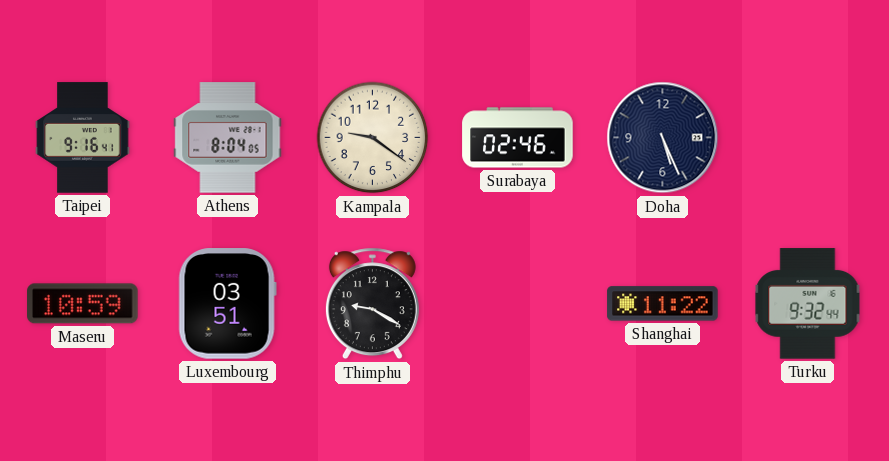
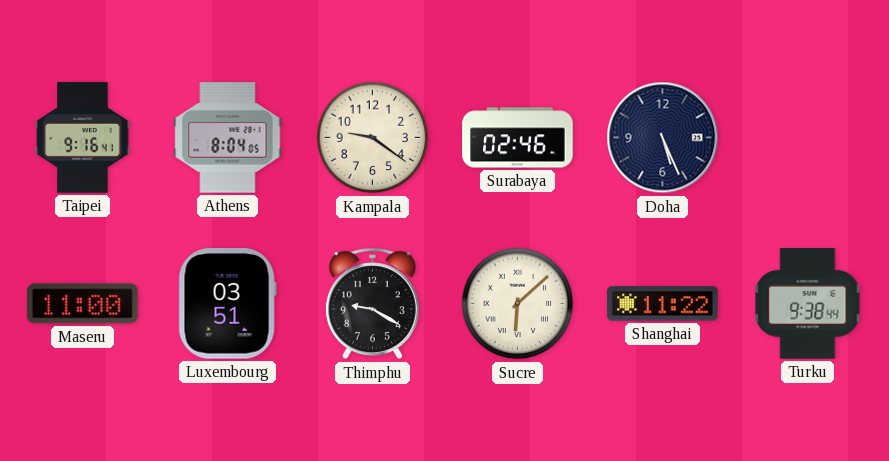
Maseru: 10:59 -> 11:00 (83, 304)
Sucre: none -> 6:08 (518, 304)
Turku: 9:32 -> 9:38 (808, 304)
